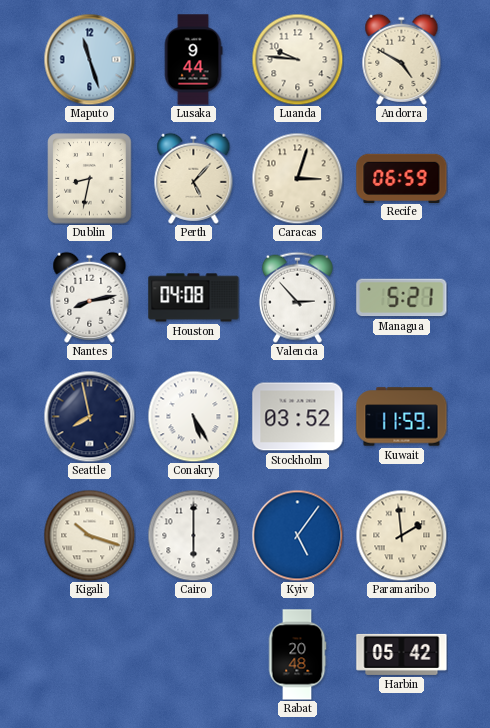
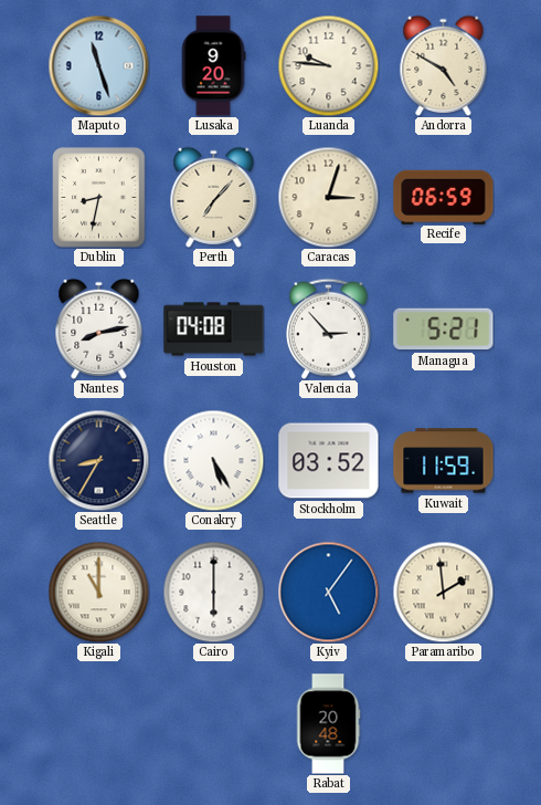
Lusaka: 9:44 -> 9:20 (213, 66)
Perth: 5:07 -> 7:07 (214, 197)
Seattle: 7:58 -> 8:35 (98, 460)
Kigali: 10:18 -> 11:00 (98, 592)
Harbin: 05:42 -> none (402, 654)
